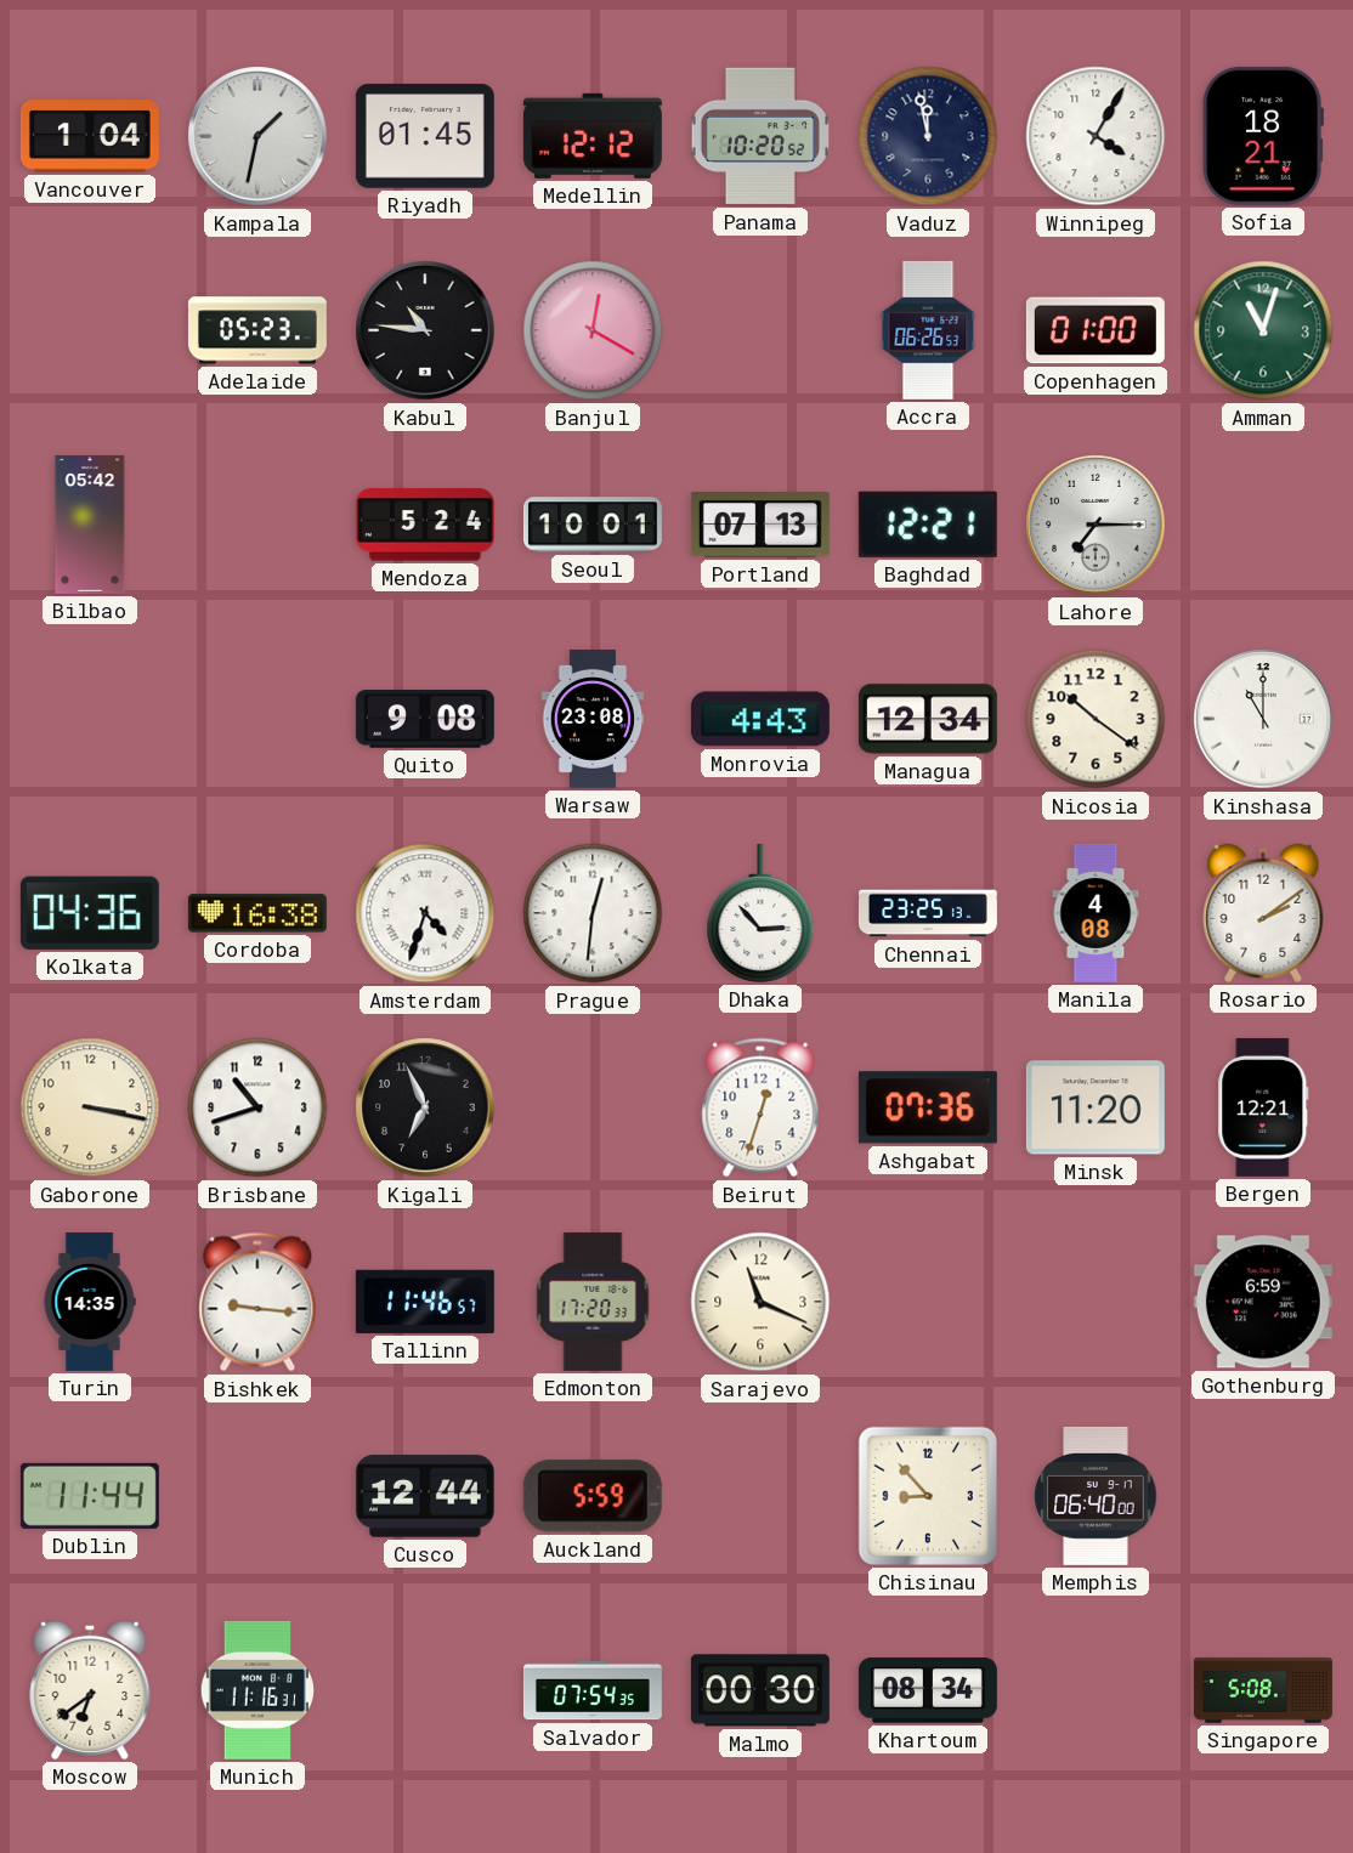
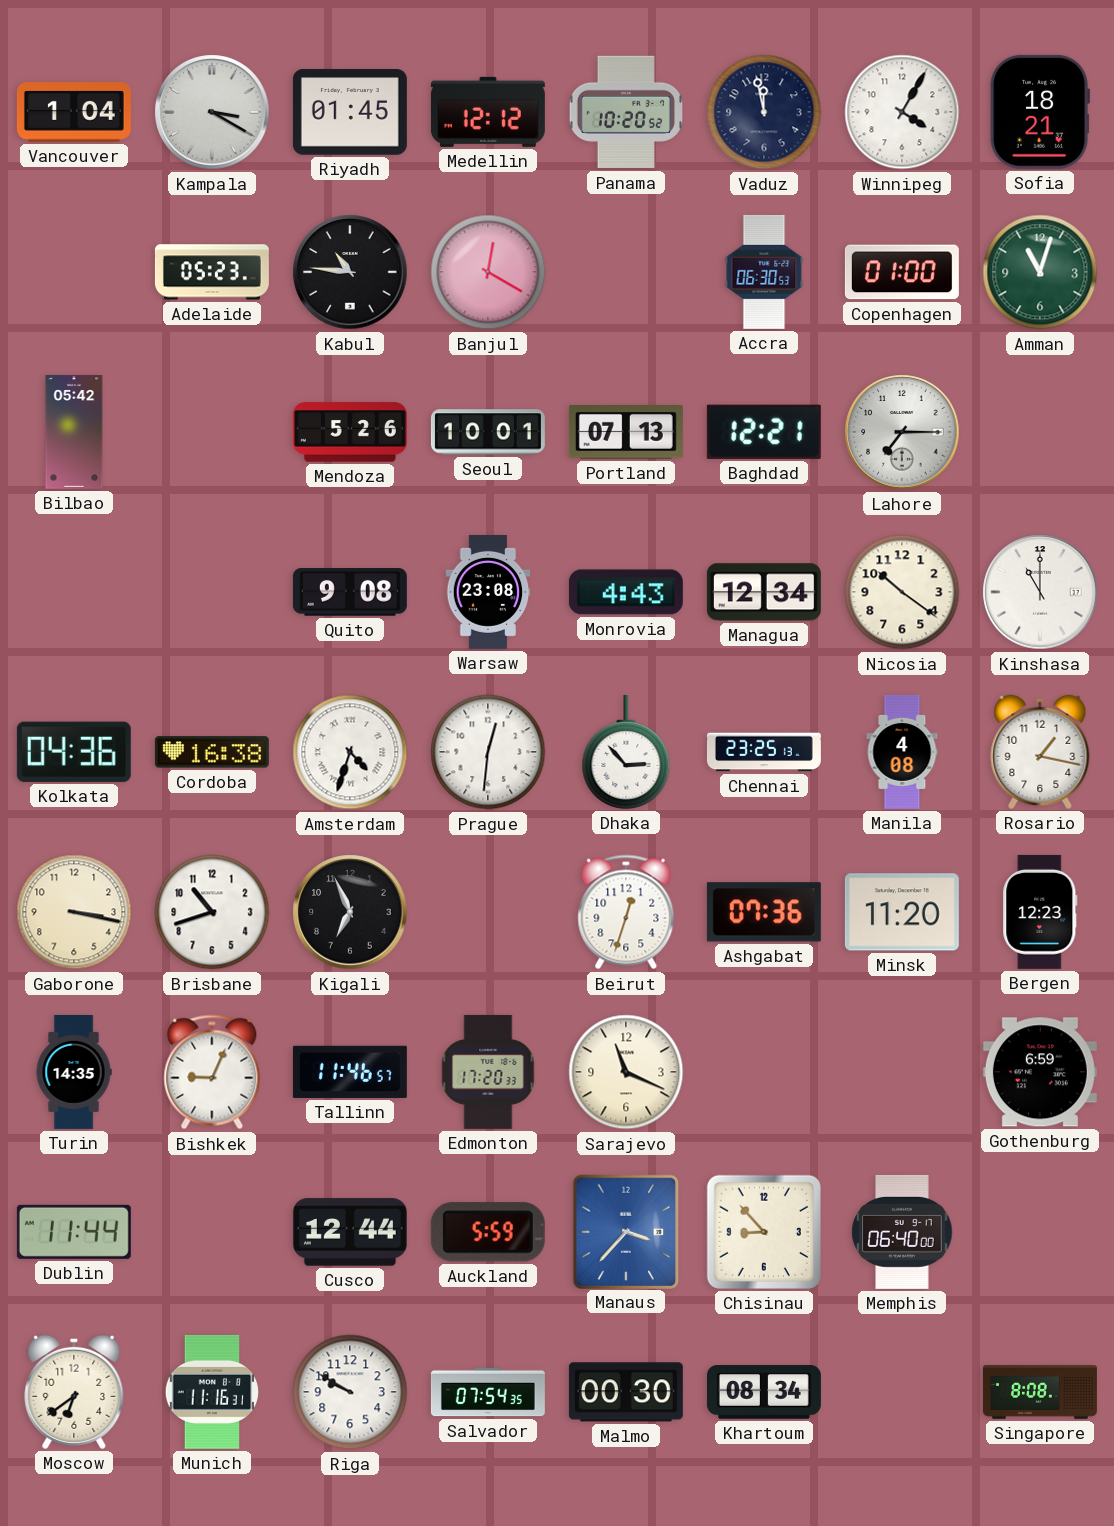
Kampala: 1:32 -> 3:20 (212, 112)
Accra: 06:26 -> 06:30 (764, 272)
Mendoza: 5:24 -> 5:26 (350, 432)
Rosario: 2:09 -> 1:17 (1040, 752)
Bergen: 12:21 -> 12:23 (1040, 912)
Bishkek: 9:16 -> 9:04 (212, 1072)
Manaus: none -> 3:37 (625, 1231)
Riga: none -> 9:50 (350, 1392)
Singapore: 5:08 -> 8:08 (1040, 1392)
